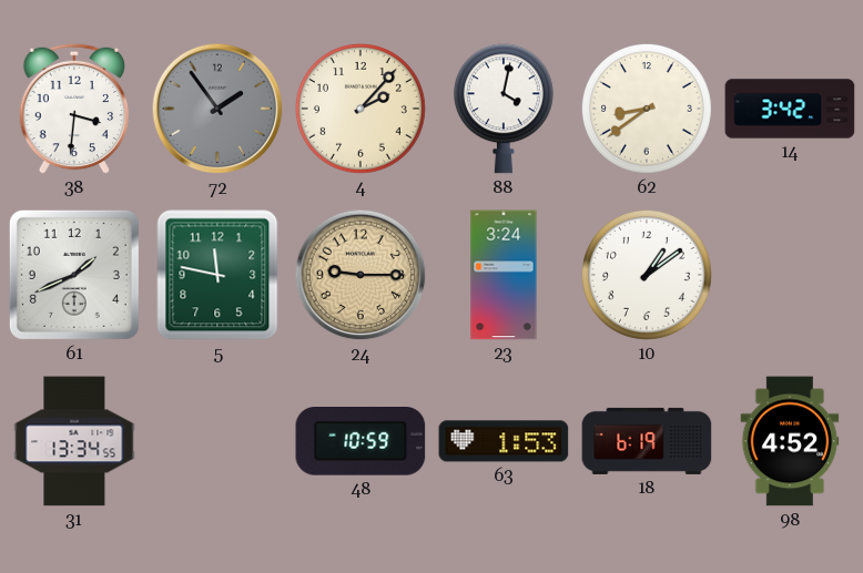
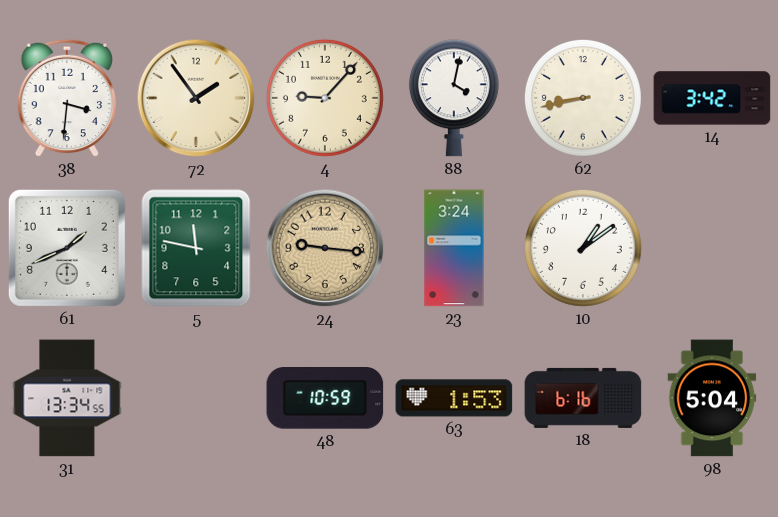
72 dial: grey -> cream (196, 98)
4: 2:07 -> 9:07 (325, 98)
62: 8:39 -> 8:43 (583, 98)
24: 9:15 -> 9:16 (325, 248)
18: 6:19 -> 6:16 (583, 398)
98: 4:52 -> 5:04 (712, 398)
